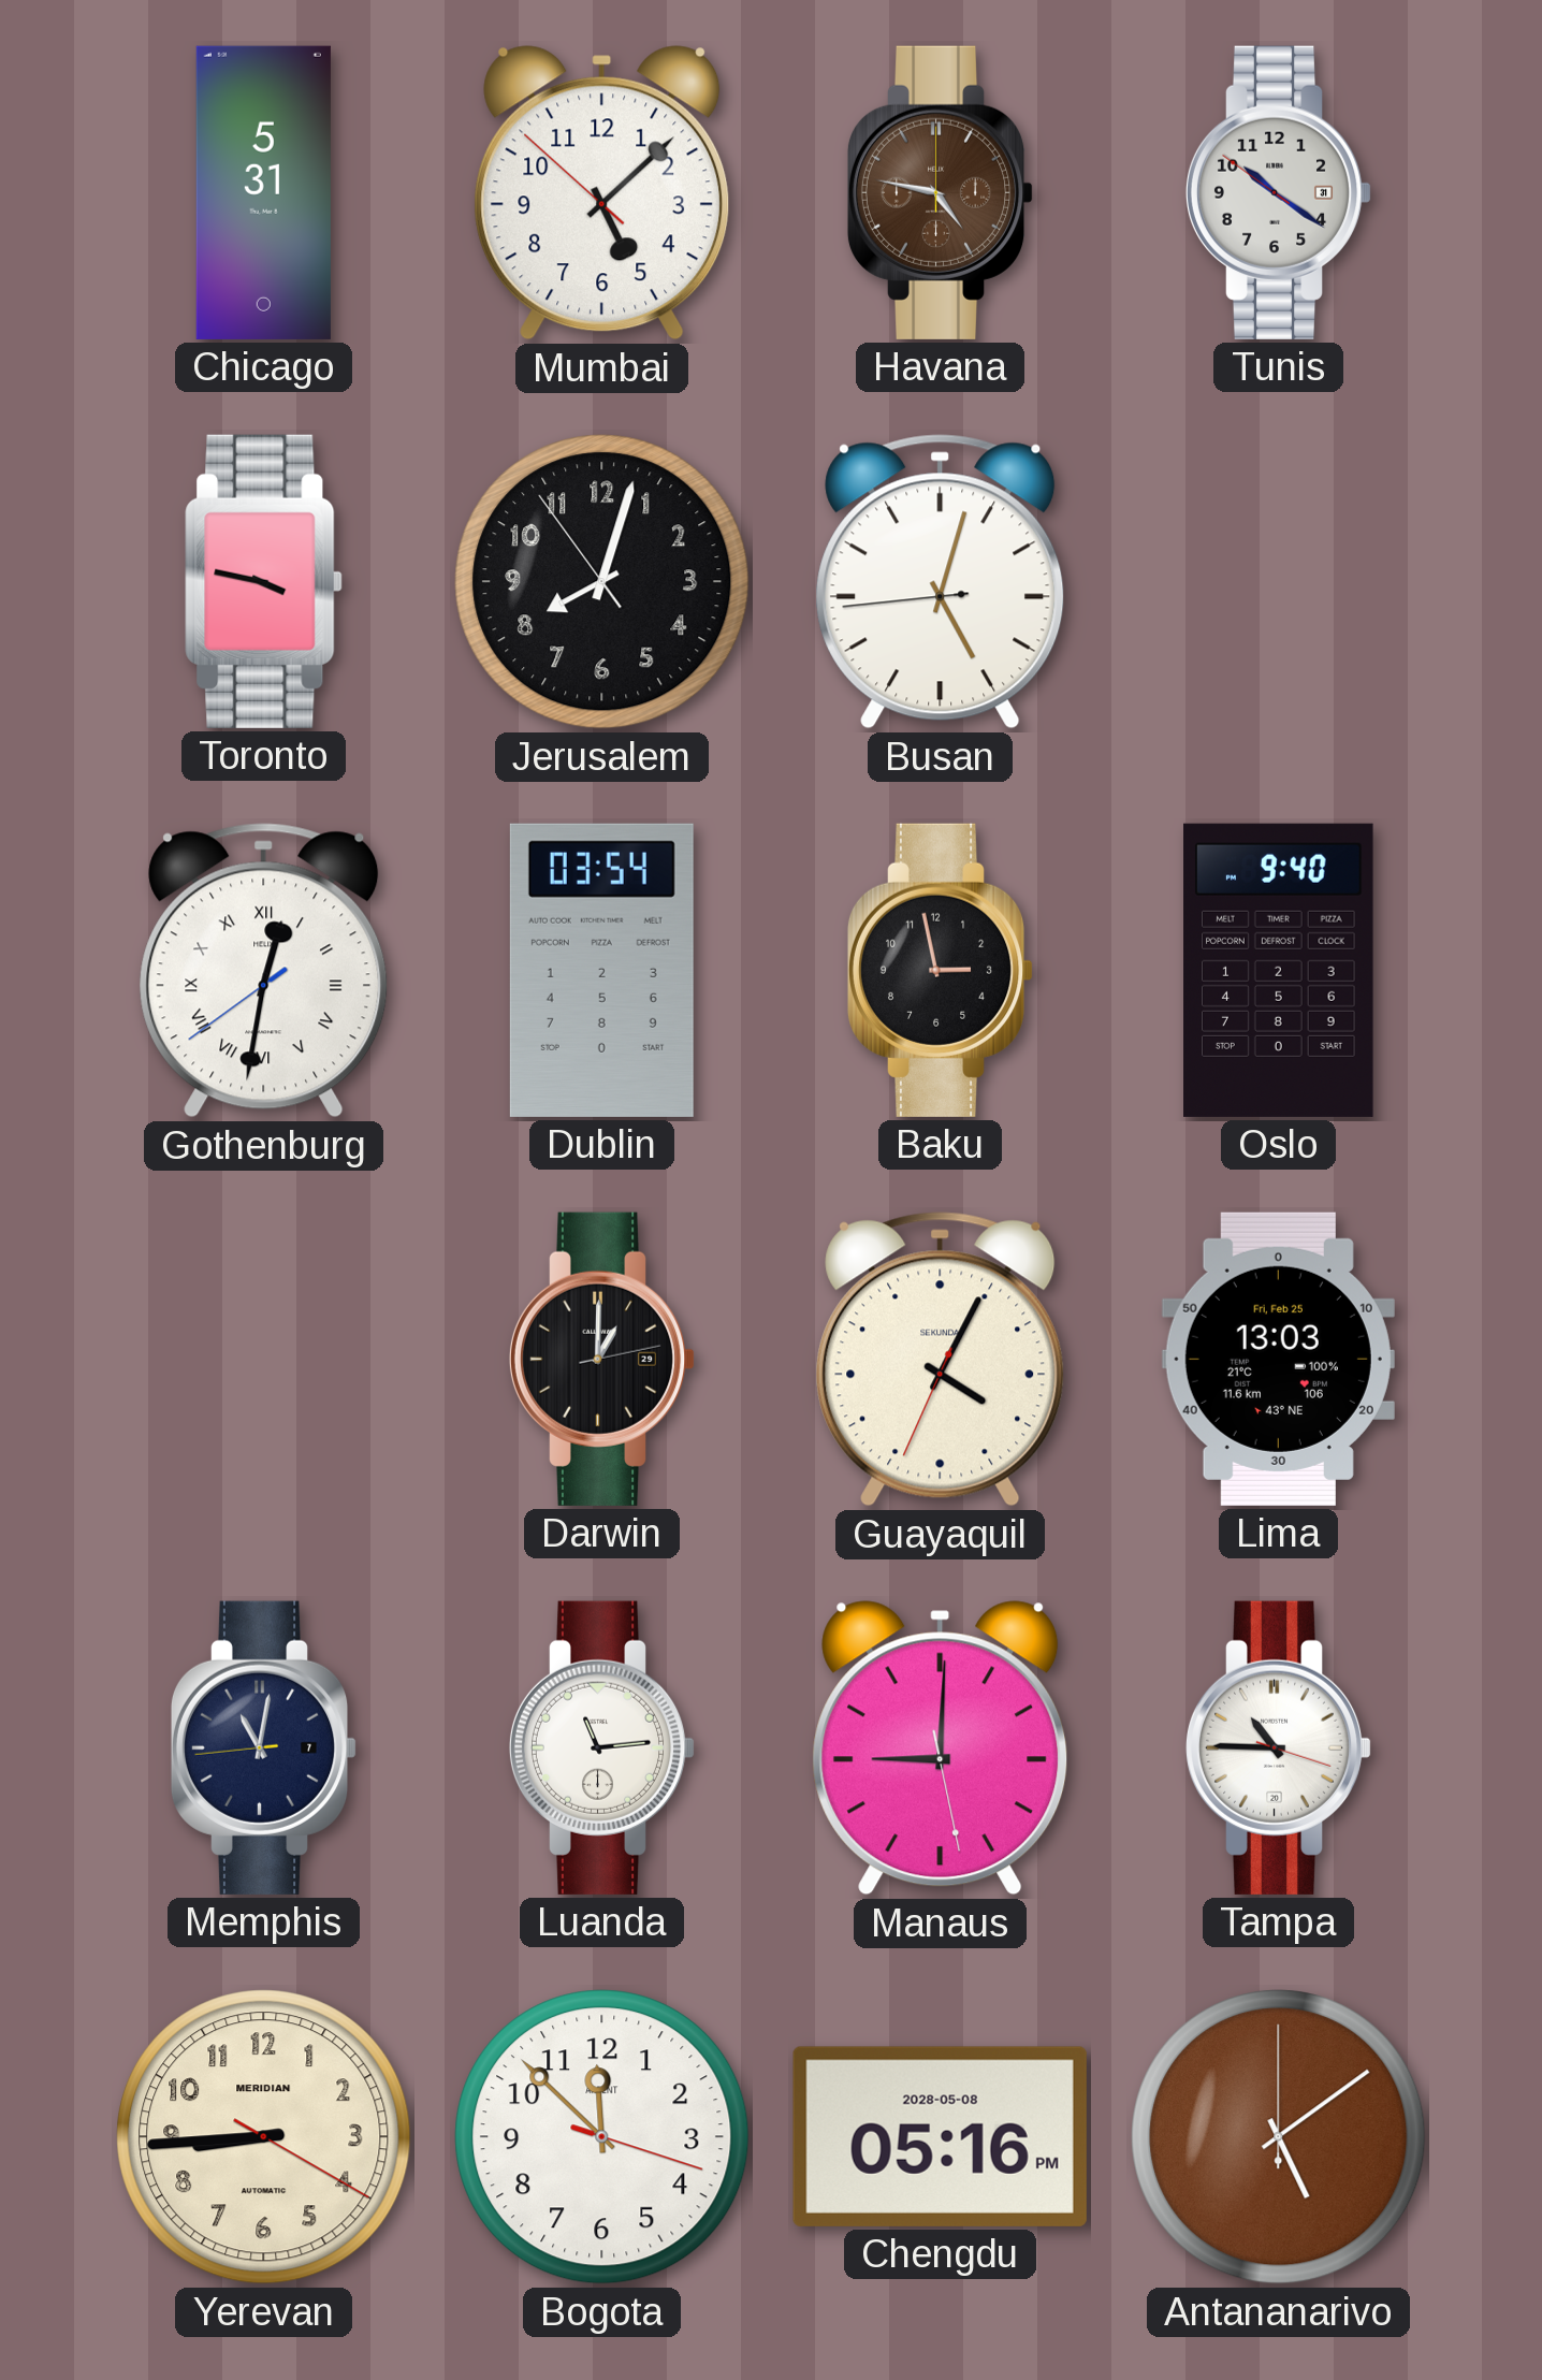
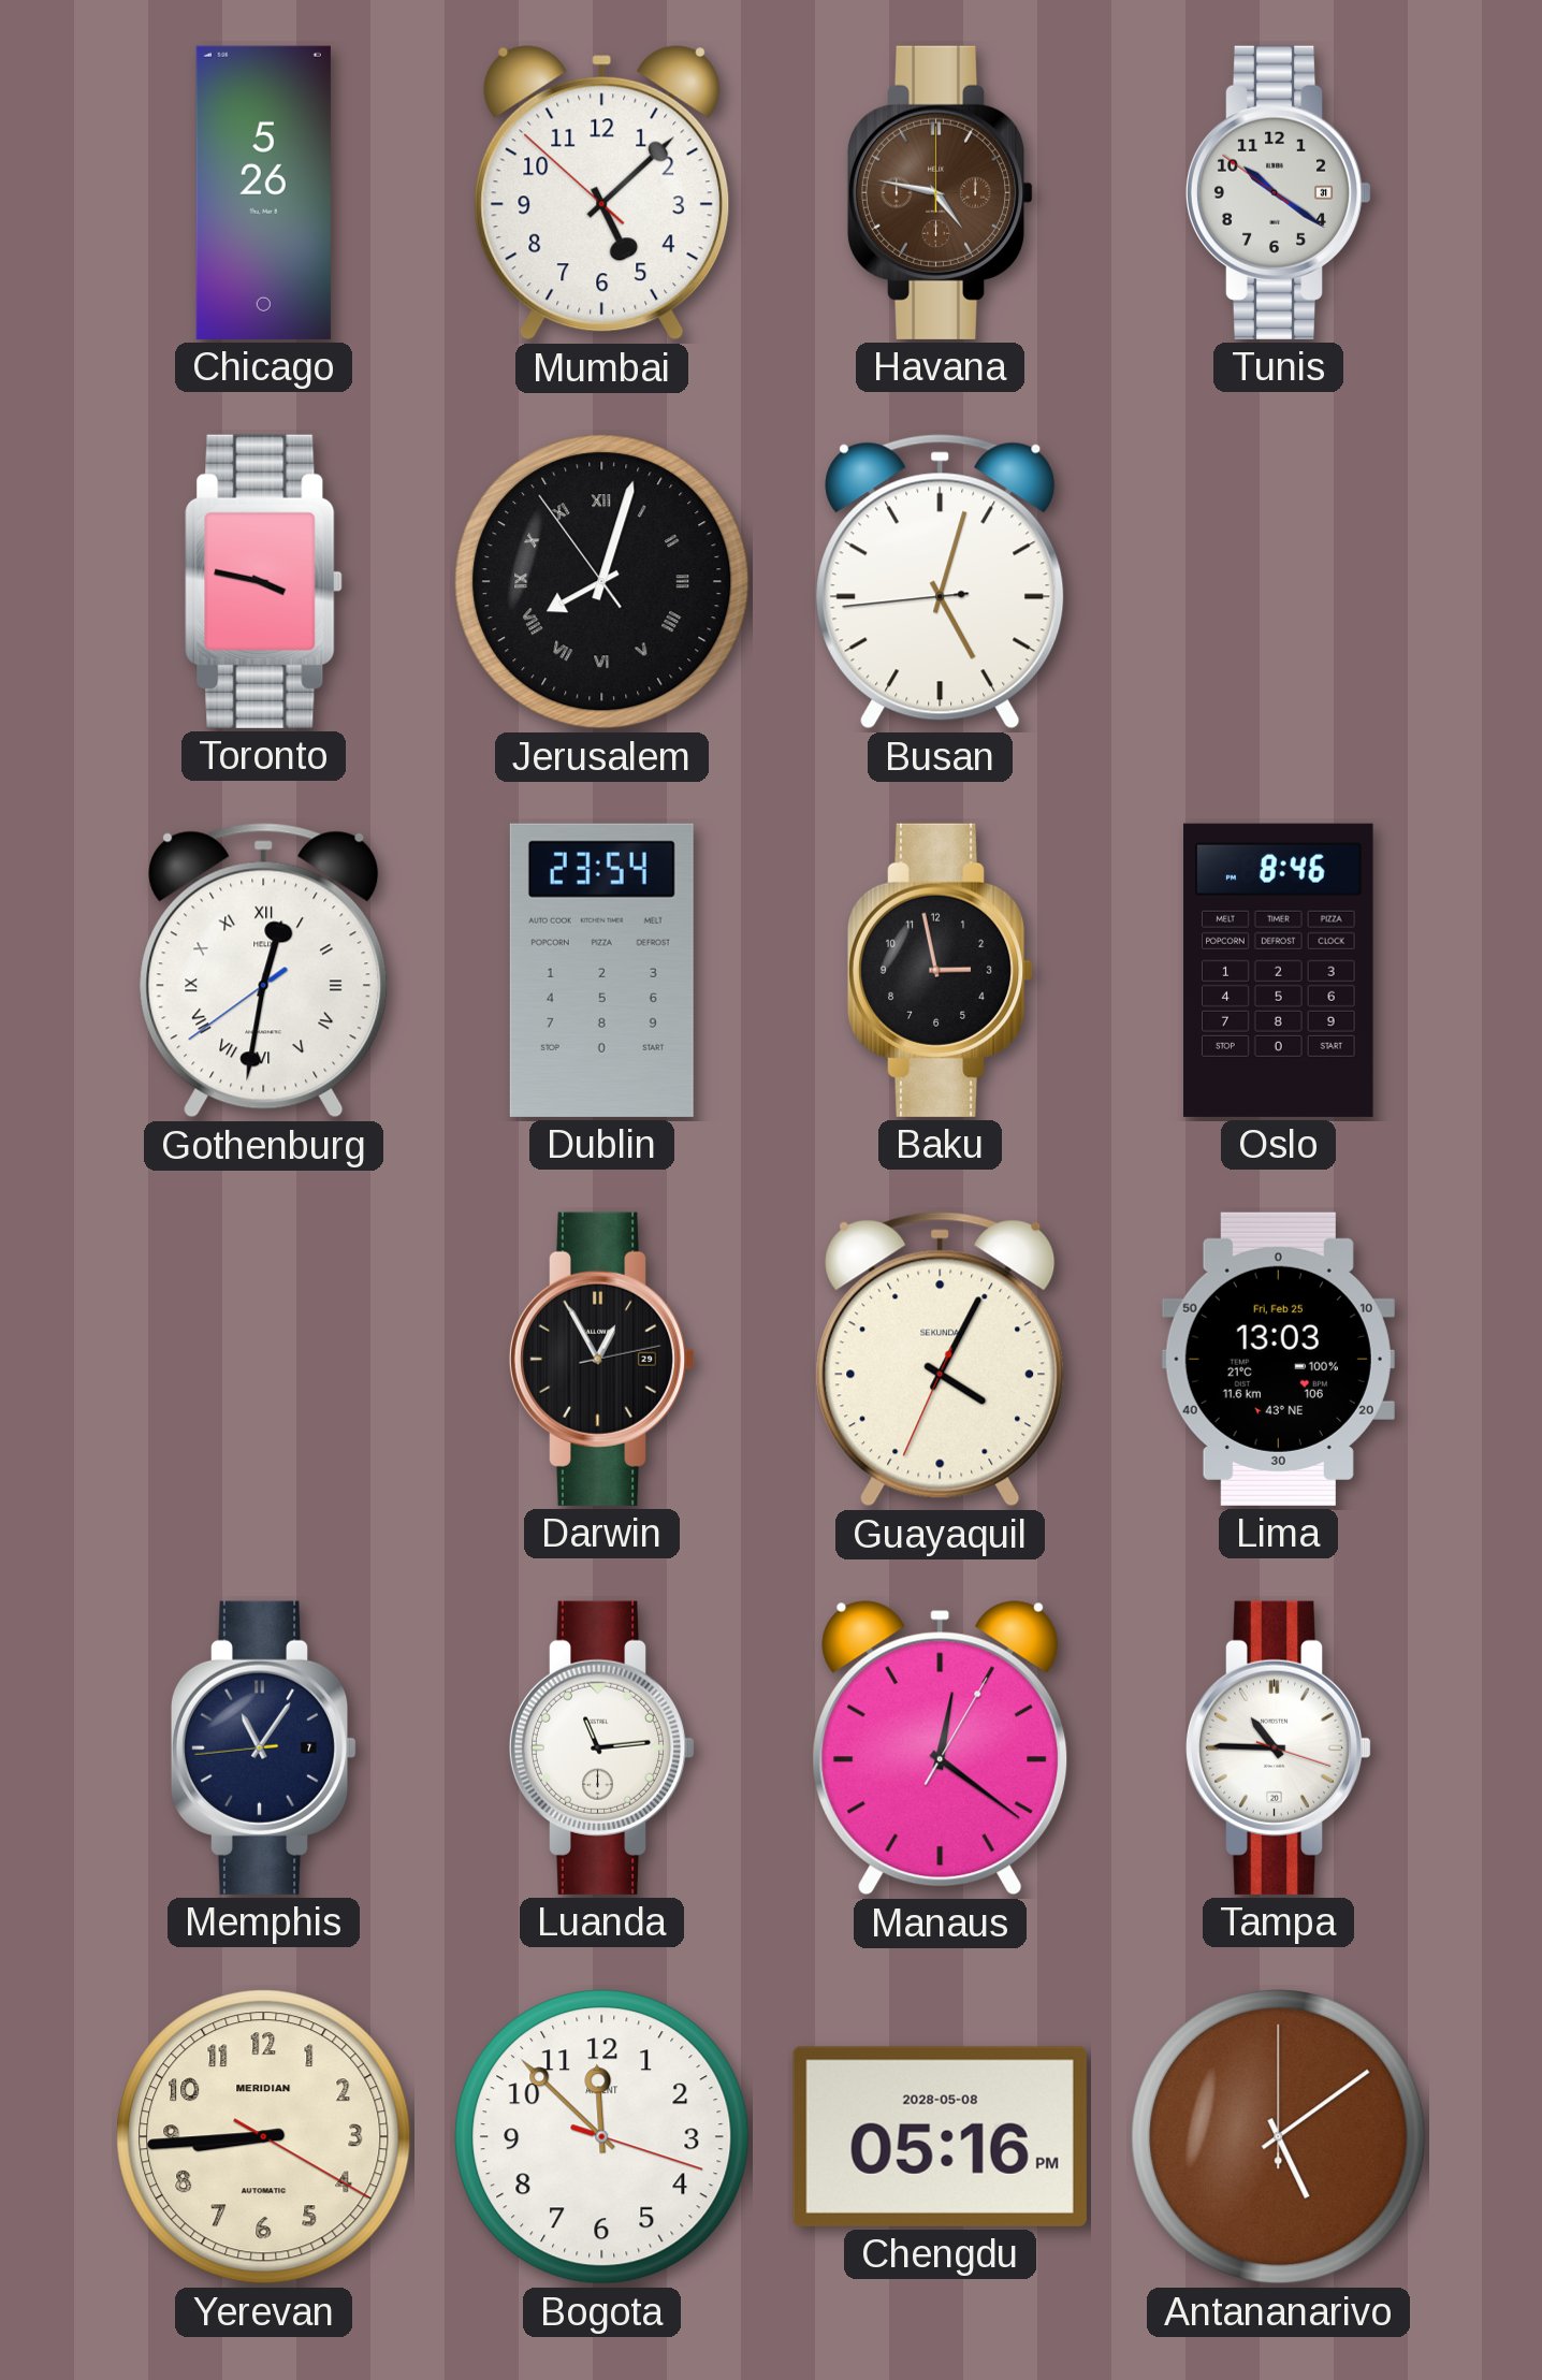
Chicago: 5:31 -> 5:26 (263, 192)
Jerusalem numerals: Arabic -> Roman (602, 582)
Dublin: 03:54 -> 23:54 (601, 970)
Oslo: 9:40 -> 8:46 (1279, 970)
Darwin: 1:00 -> 12:55 (602, 1359)
Memphis: 11:01 -> 11:05 (264, 1747)
Manaus: 9:00 -> 12:21 (941, 1748)
